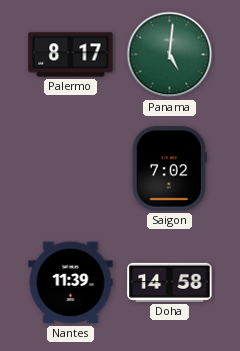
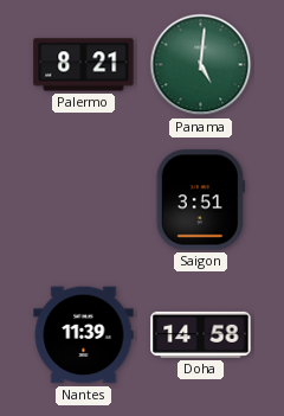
Palermo: 8:17 -> 8:21 (84, 65)
Saigon: 7:02 -> 3:51 (200, 200)
